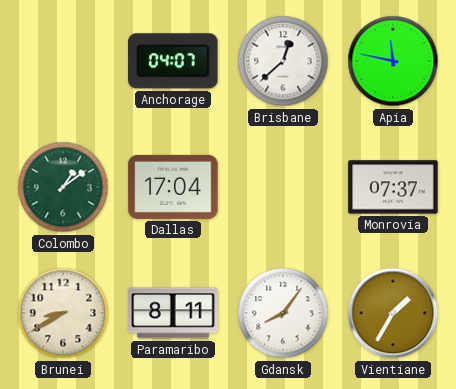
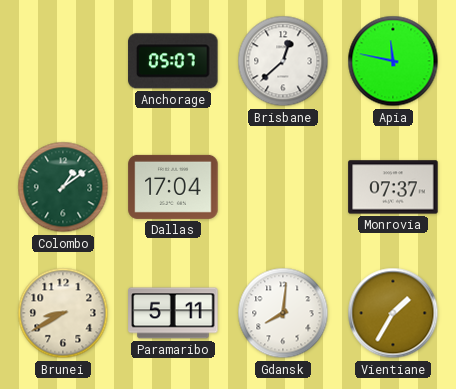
Anchorage: 04:07 -> 05:07 (173, 61)
Paramaribo: 8:11 -> 5:11 (173, 313)
Gdansk: 8:06 -> 8:01 (283, 313)
